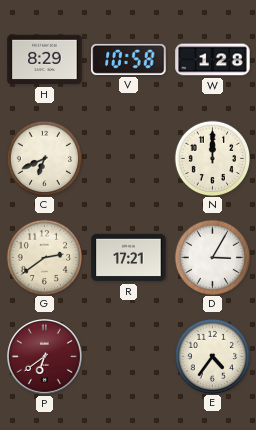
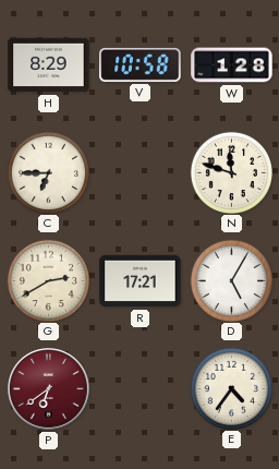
C: 6:41 -> 6:45 (48, 172)
N: 12:00 -> 11:48 (231, 172)
G: 2:39 -> 2:40 (48, 280)
D: 3:05 -> 5:05 (231, 280)
